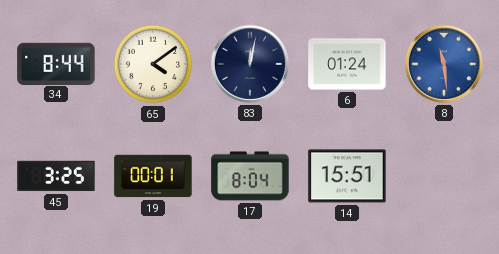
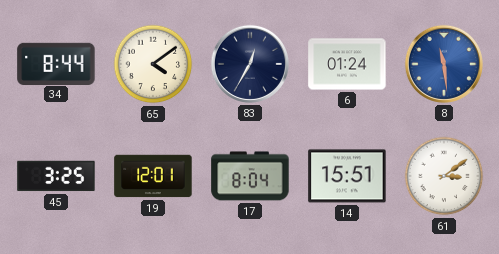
83: 12:02 -> 12:35 (250, 64)
19: 00:01 -> 12:01 (153, 176)
61: none -> 3:09 (444, 176)
